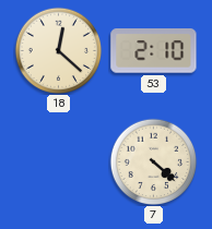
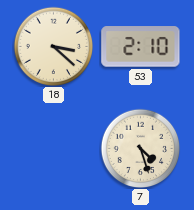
18: 12:22 -> 3:22 (53, 46)
7: 4:22 -> 4:27 (140, 148)
